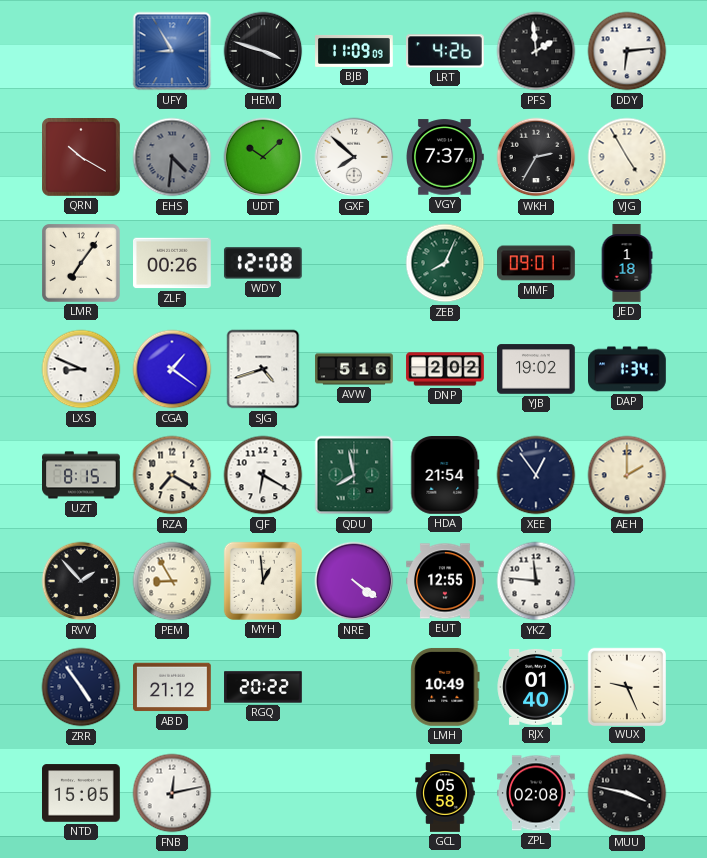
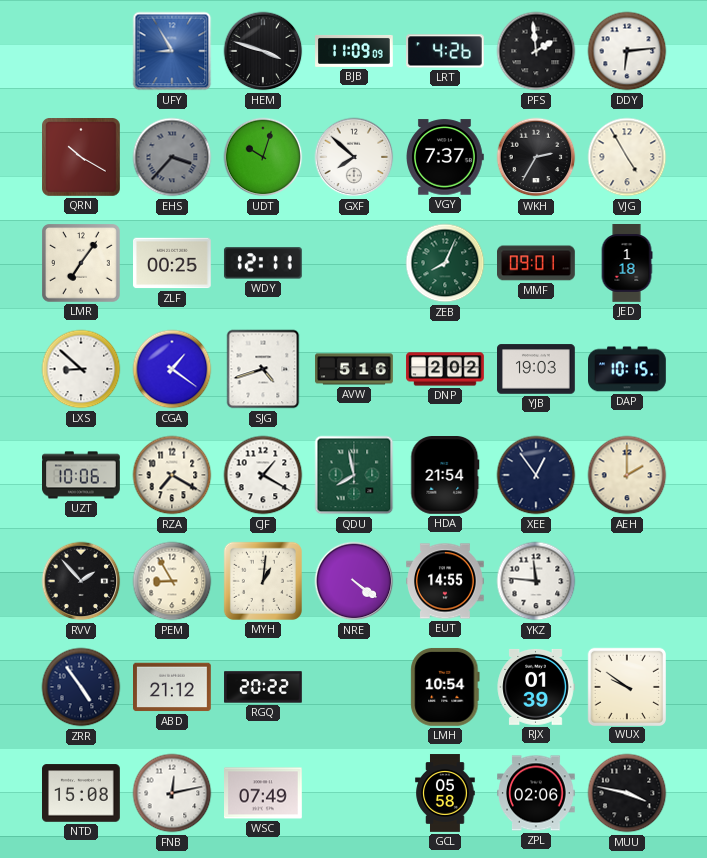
EHS: 4:31 -> 3:37 (172, 157)
UDT: 10:08 -> 10:03 (263, 157)
ZLF: 00:26 -> 00:25 (173, 263)
WDY: 12:08 -> 12:11 (263, 263)
LXS: 8:49 -> 8:52 (81, 369)
YJB: 19:02 -> 19:03 (536, 369)
DAP: 1:34 -> 10:15 (628, 369)
UZT: 8:15 -> 10:06 (82, 475)
CJF: 6:20 -> 1:20 (263, 475)
MYH: 12:59 -> 1:01 (263, 581)
EUT: 12:55 -> 14:55 (445, 581)
LMH: 10:49 -> 10:54 (445, 687)
RJX: 01:40 -> 01:39 (536, 687)
WUX: 9:26 -> 9:51 (626, 686)
NTD: 15:05 -> 15:08 (82, 793)
WSC: none -> 07:49 (264, 793)
ZPL: 02:08 -> 02:06 (537, 793)
